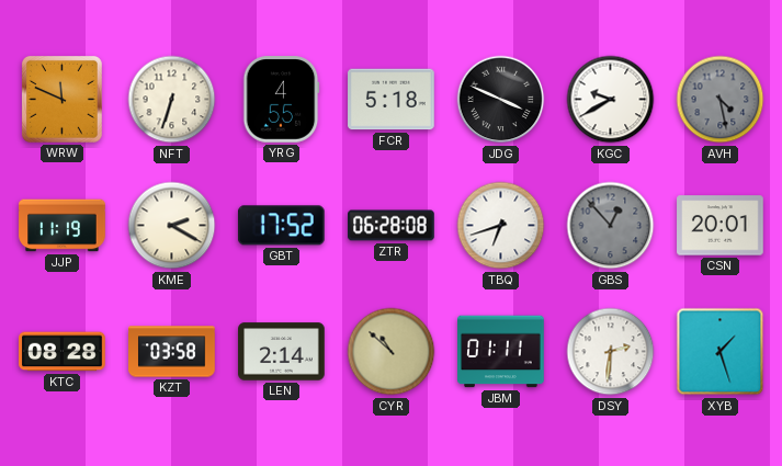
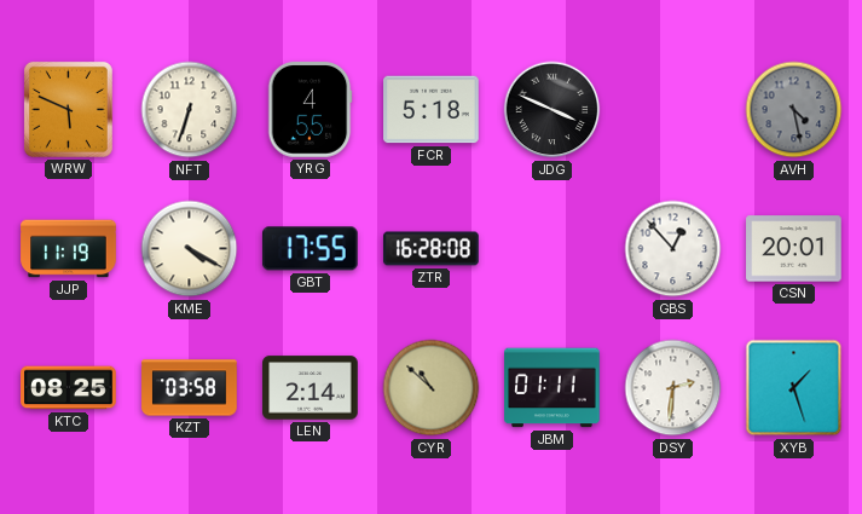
WRW: 11:49 -> 5:49 (68, 109)
KGC: 9:40 -> none (611, 100)
KME: 2:20 -> 4:20 (190, 249)
GBT: 17:52 -> 17:55 (309, 249)
ZTR: 06:28 -> 16:28 (432, 249)
TBQ: 6:42 -> none (501, 226)
GBS dial: grey -> white (673, 249)
KTC: 08:28 -> 08:25 (69, 388)
